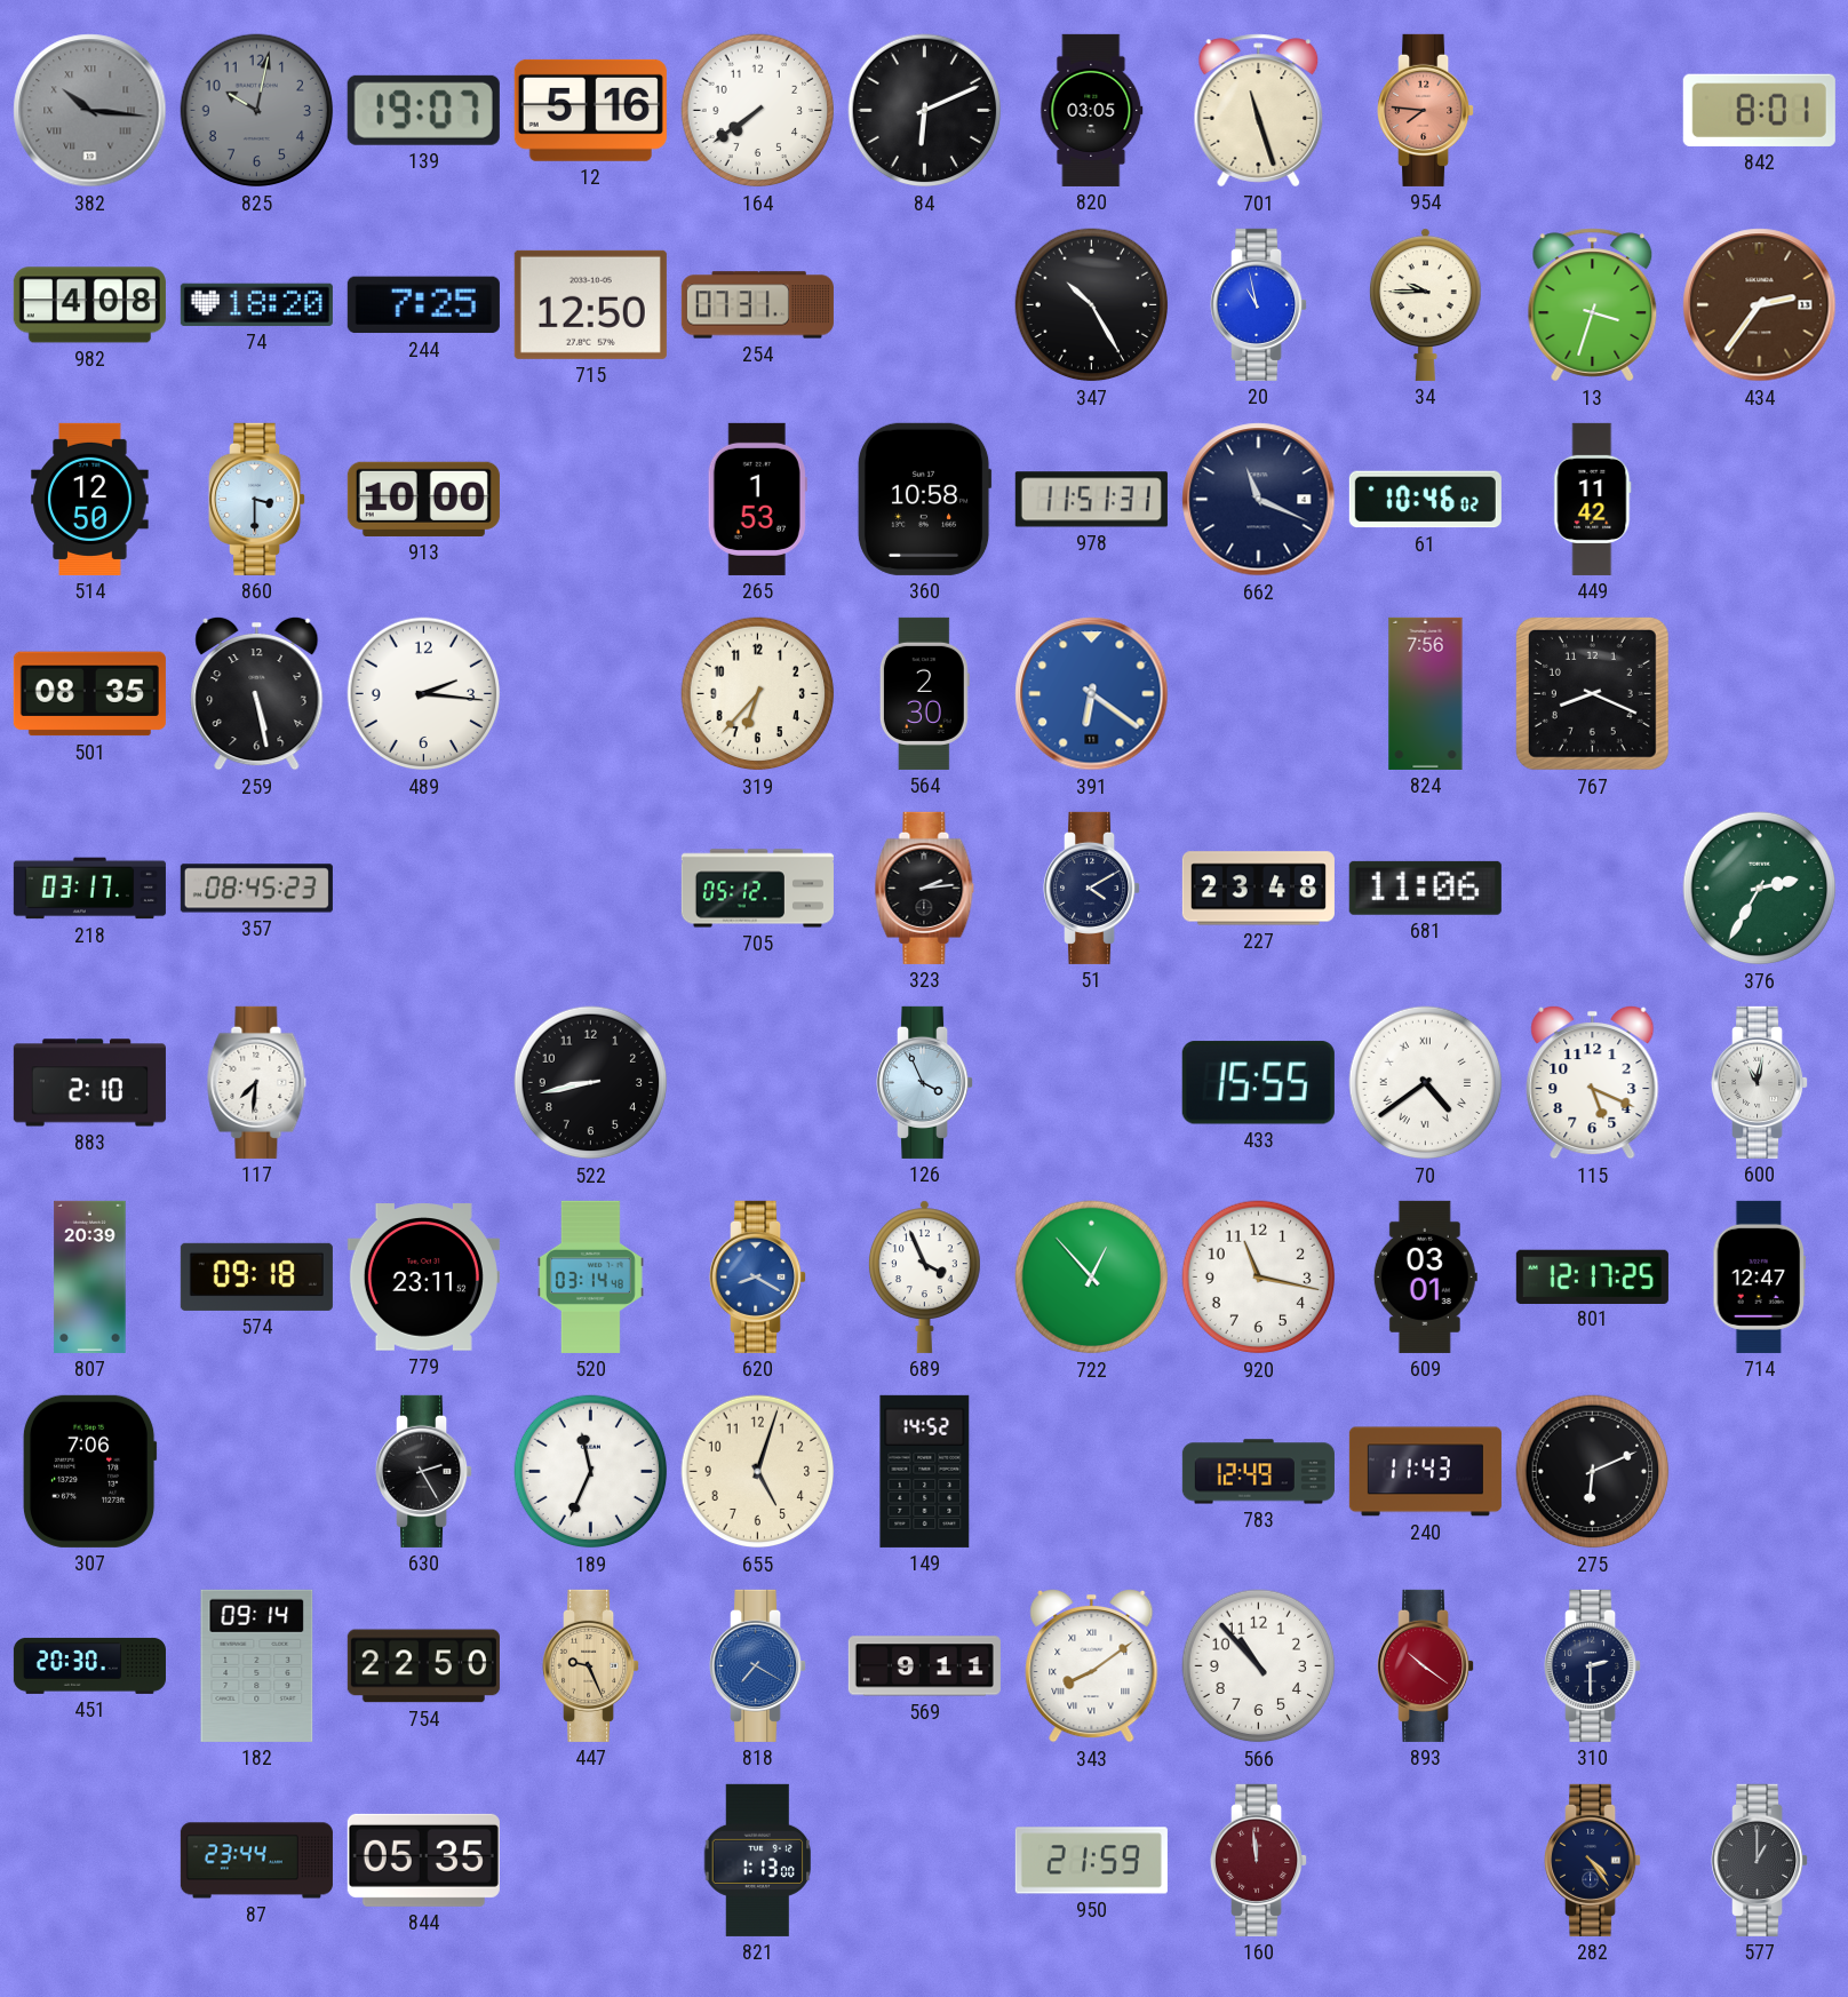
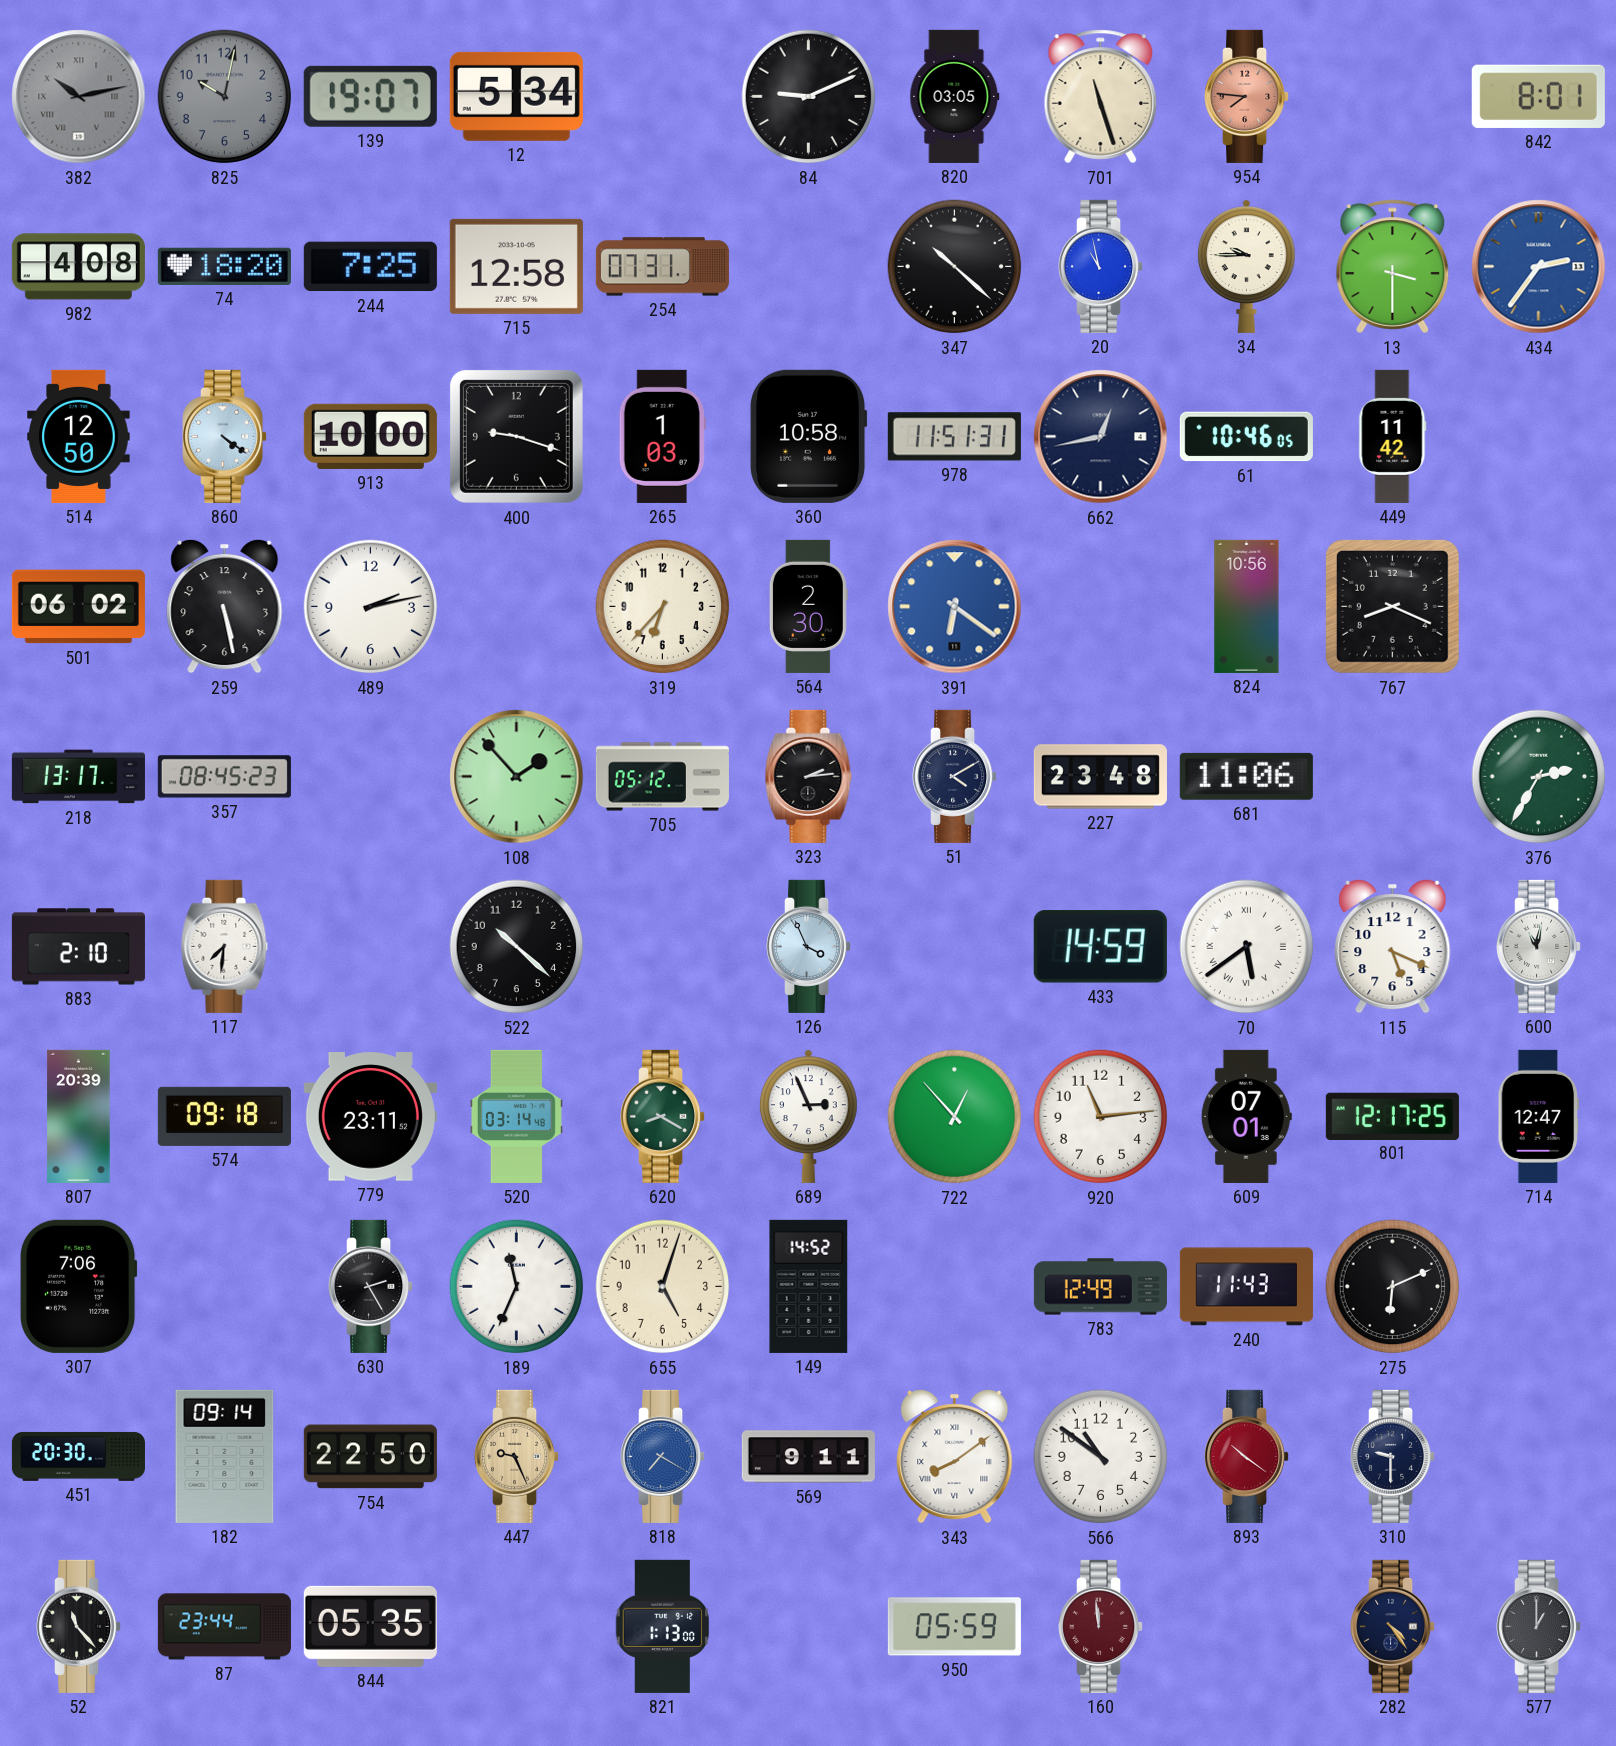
382: 10:16 -> 10:13 (79, 97)
12: 5:16 -> 5:34 (516, 96)
164: 7:39 -> none (758, 111)
84: 6:11 -> 9:11 (809, 97)
715: 12:50 -> 12:58 (516, 266)
347: 10:25 -> 10:22 (955, 267)
13: 3:33 -> 3:30 (1393, 267)
434 dial: brown -> blue (1539, 267)
860: 3:30 -> 4:21 (225, 436)
400: none -> 9:18 (516, 436)
265: 1:53 -> 1:03 (662, 436)
662: 11:19 -> 12:43 (1101, 437)
61: 10:46:02 -> 10:46:05 (1246, 437)
501: 08:35 -> 06:02 (78, 607)
489: 2:16 -> 2:13 (371, 607)
824: 7:56 -> 10:56 (1247, 606)
218: 03:17 -> 13:17 (78, 777)
108: none -> 1:53 (517, 777)
522: 8:43 -> 10:22 (517, 947)
433: 15:55 -> 14:59 (1100, 947)
70: 4:39 -> 5:39 (1247, 947)
620 dial: blue -> green (663, 1116)
689: 3:56 -> 2:56 (809, 1116)
920: 11:17 -> 11:14 (1101, 1117)
609: 03:01 -> 07:01 (1246, 1116)
566: 10:53 -> 10:51 (1101, 1457)
310: 2:30 -> 9:30 (1393, 1456)
52: none -> 11:23 (79, 1626)
950: 21:59 -> 05:59 (954, 1627)
